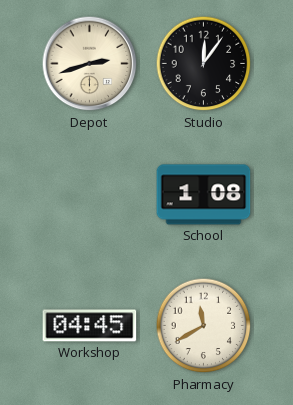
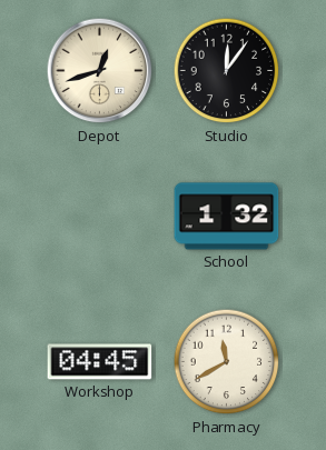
Depot: 2:42 -> 12:42 (100, 71)
School: 1:08 -> 1:32 (227, 217)
